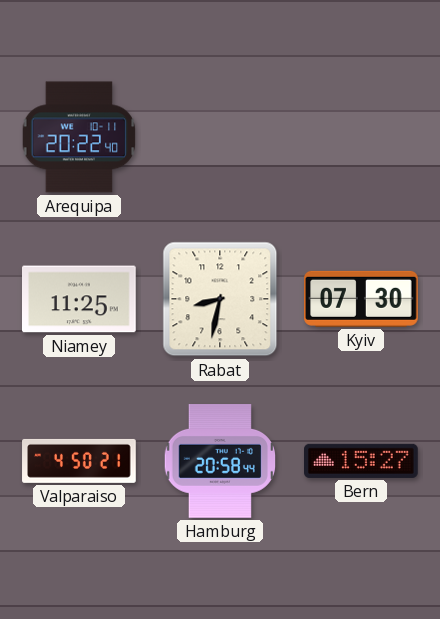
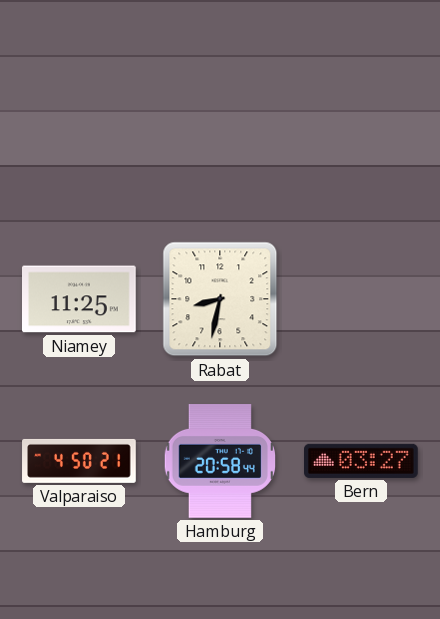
Arequipa: 20:22 -> none (79, 137)
Kyiv: 07:30 -> none (362, 299)
Bern: 15:27 -> 03:27 (362, 461)
